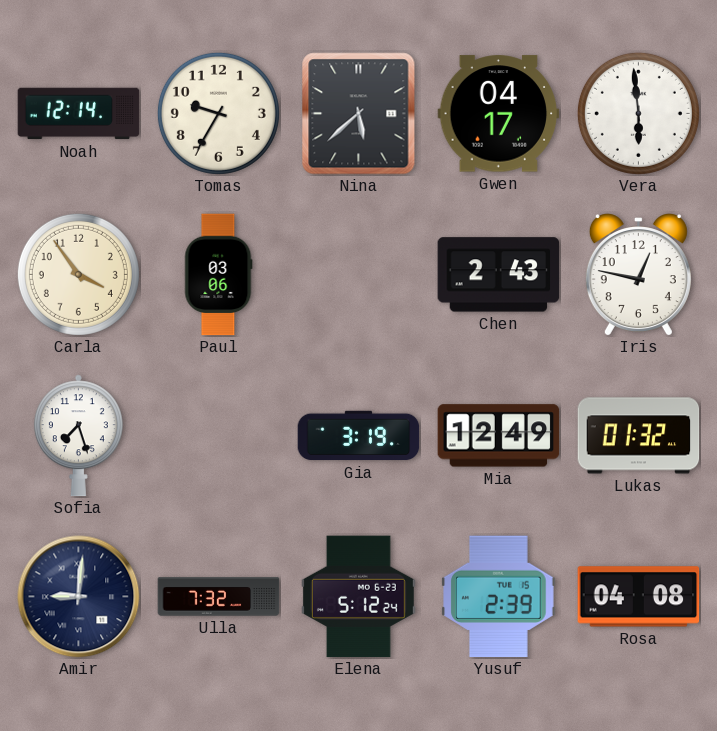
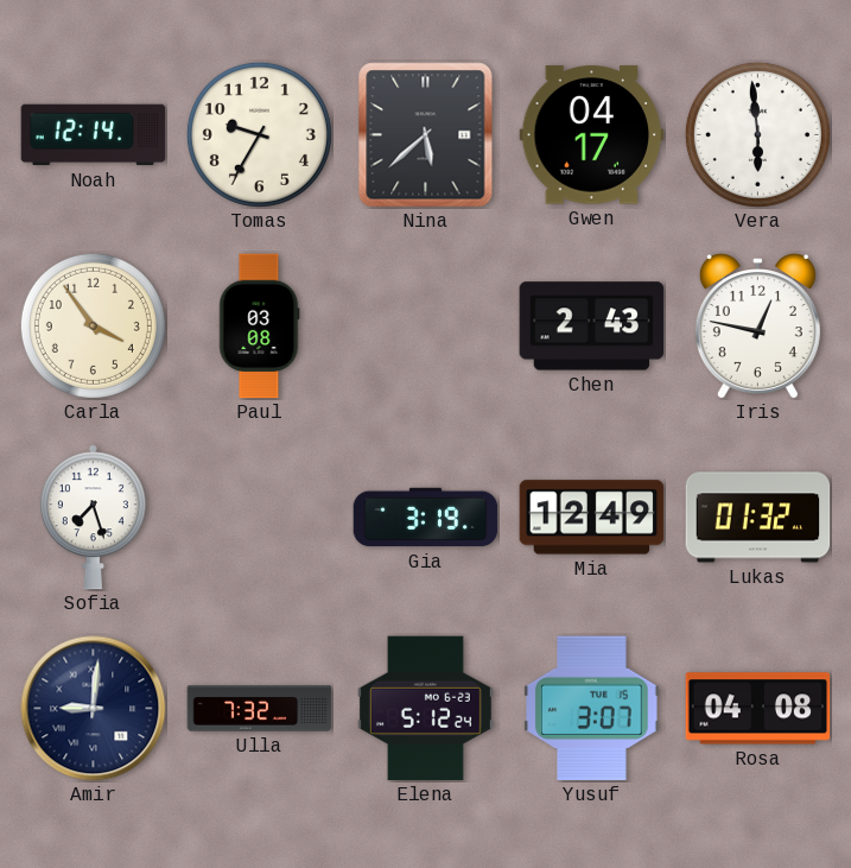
Paul: 03:06 -> 03:08 (260, 327)
Yusuf: 2:39 -> 3:07 (592, 709)
